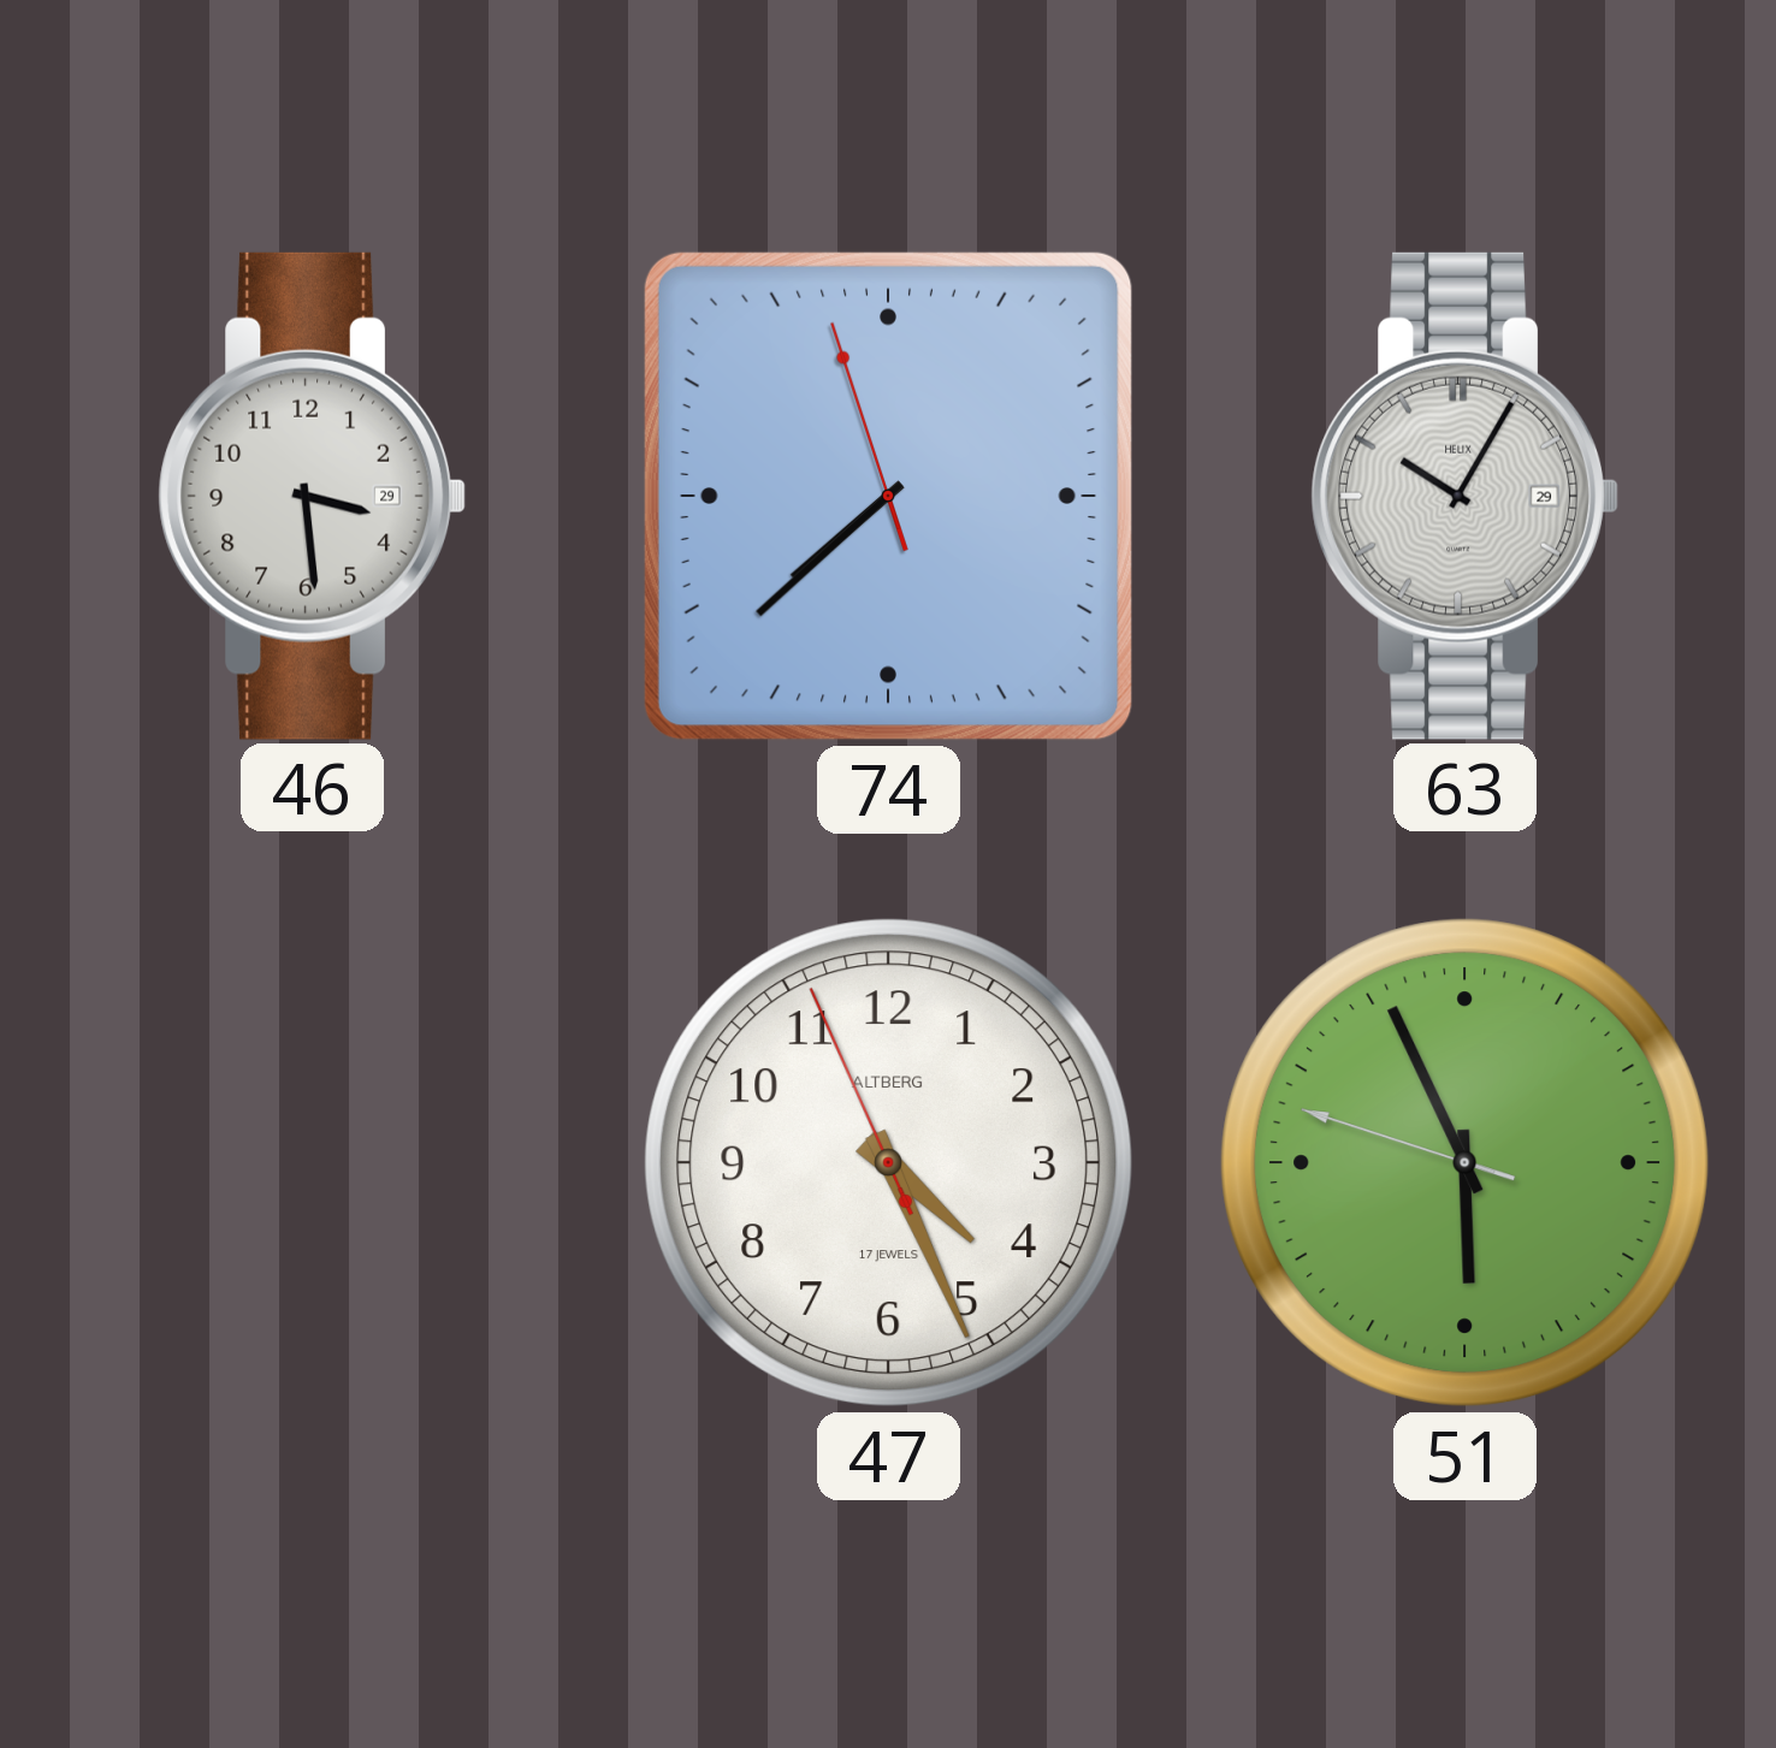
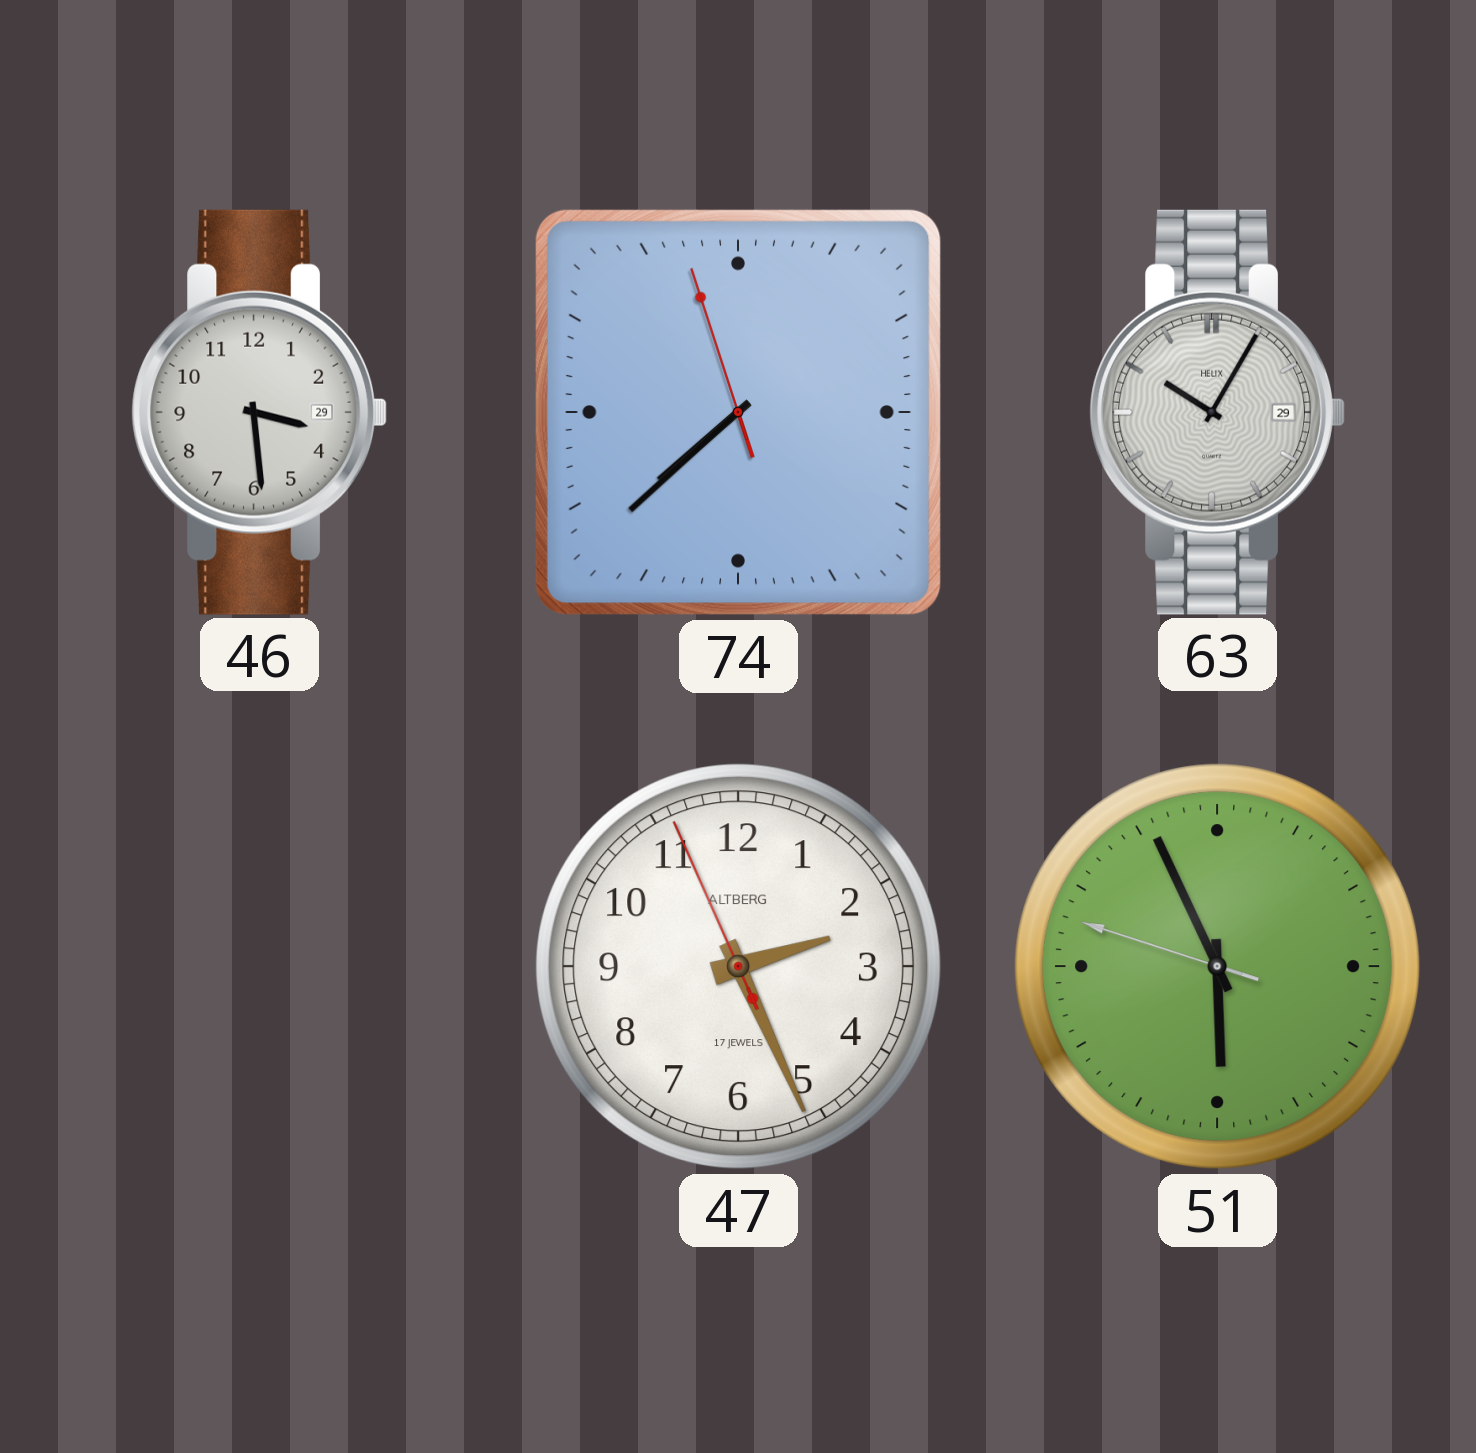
47: 4:25 -> 2:25 (739, 967)
